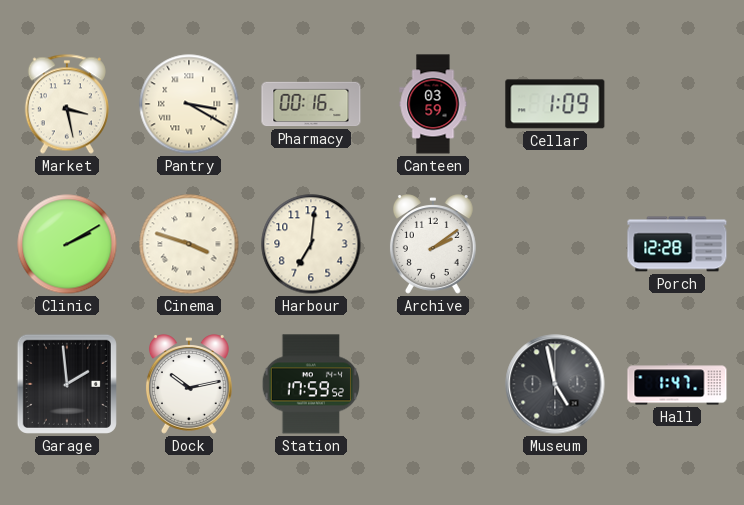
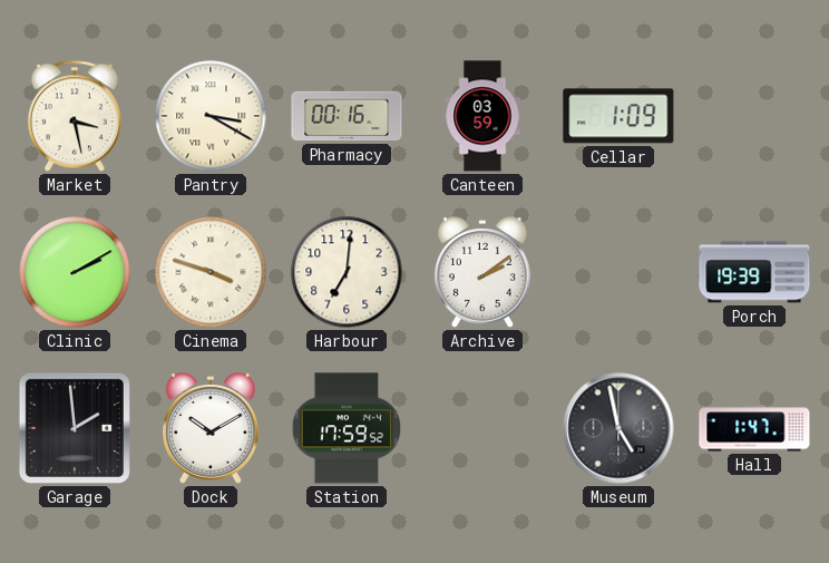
Porch: 12:28 -> 19:39 (754, 272)
Dock: 10:13 -> 10:10 (211, 428)
